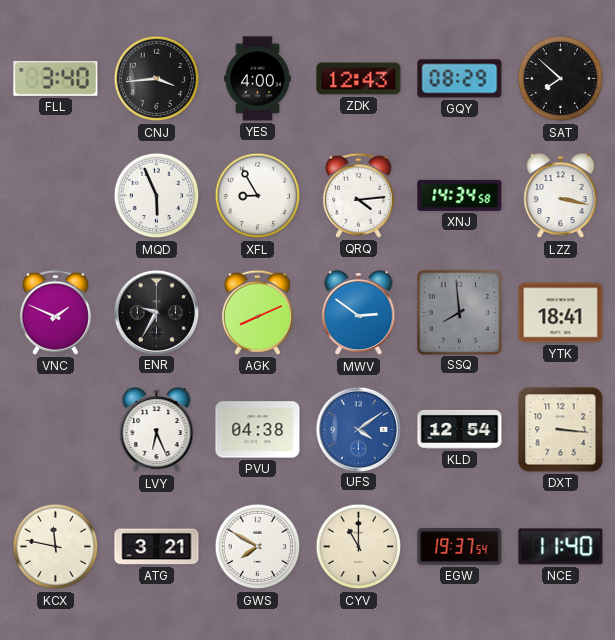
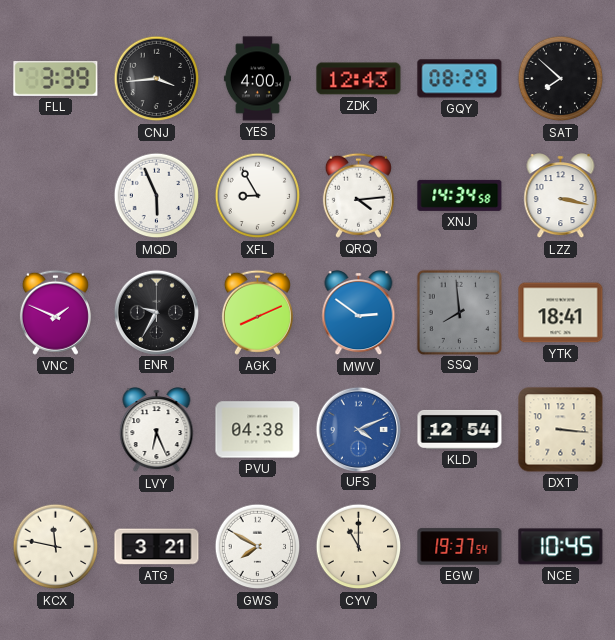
FLL: 3:40 -> 3:39 (56, 78)
UFS: 4:09 -> 4:11 (358, 429)
NCE: 11:40 -> 10:45 (561, 547)
